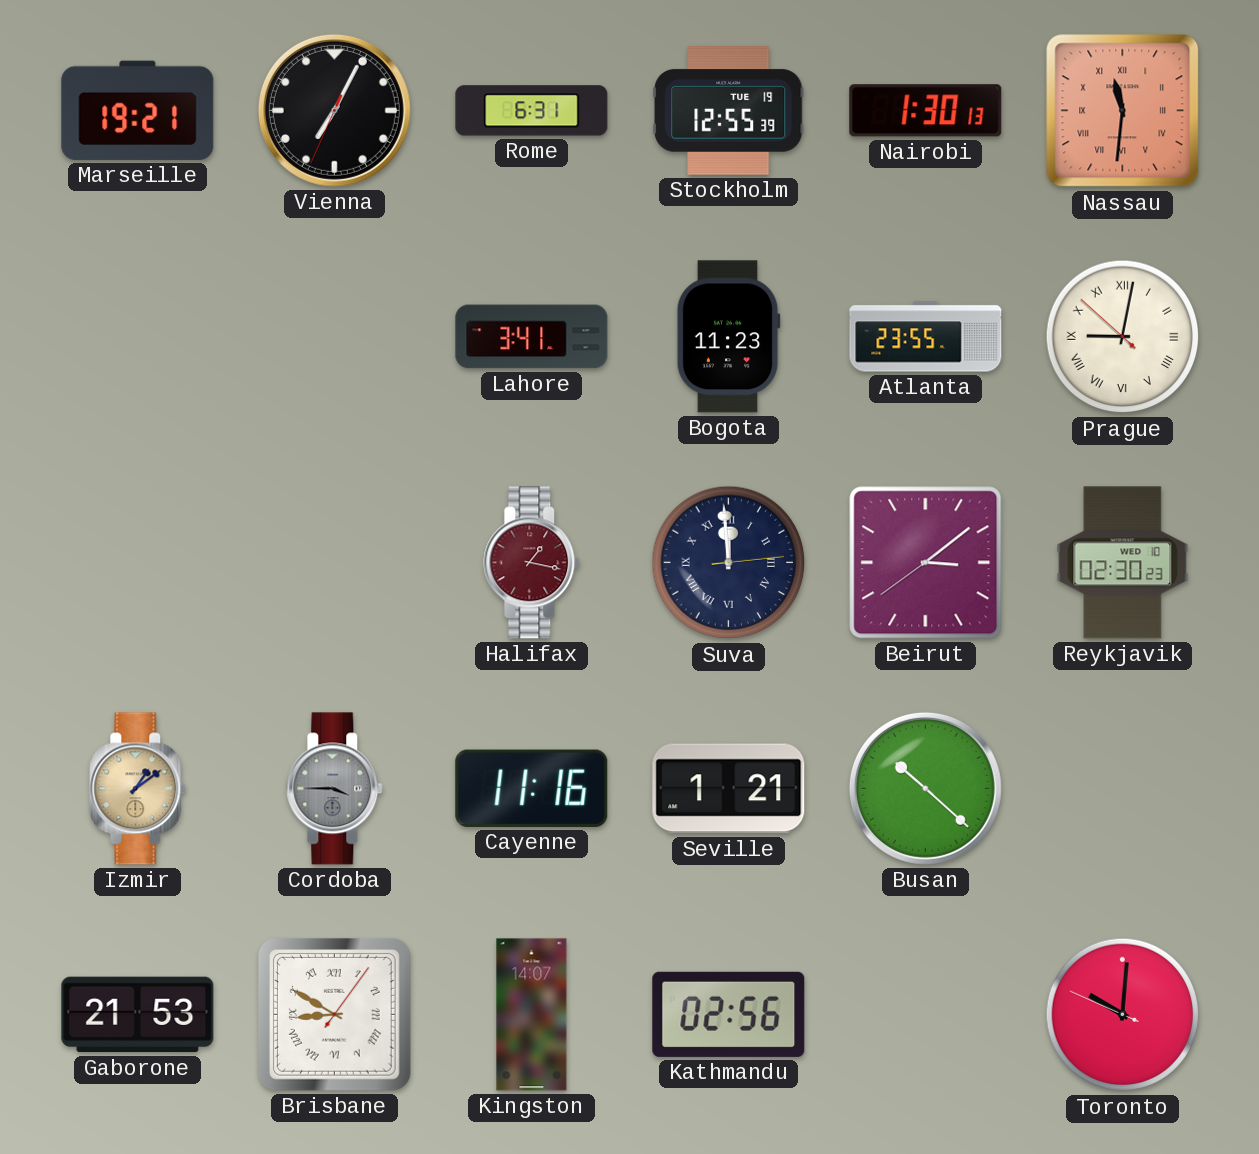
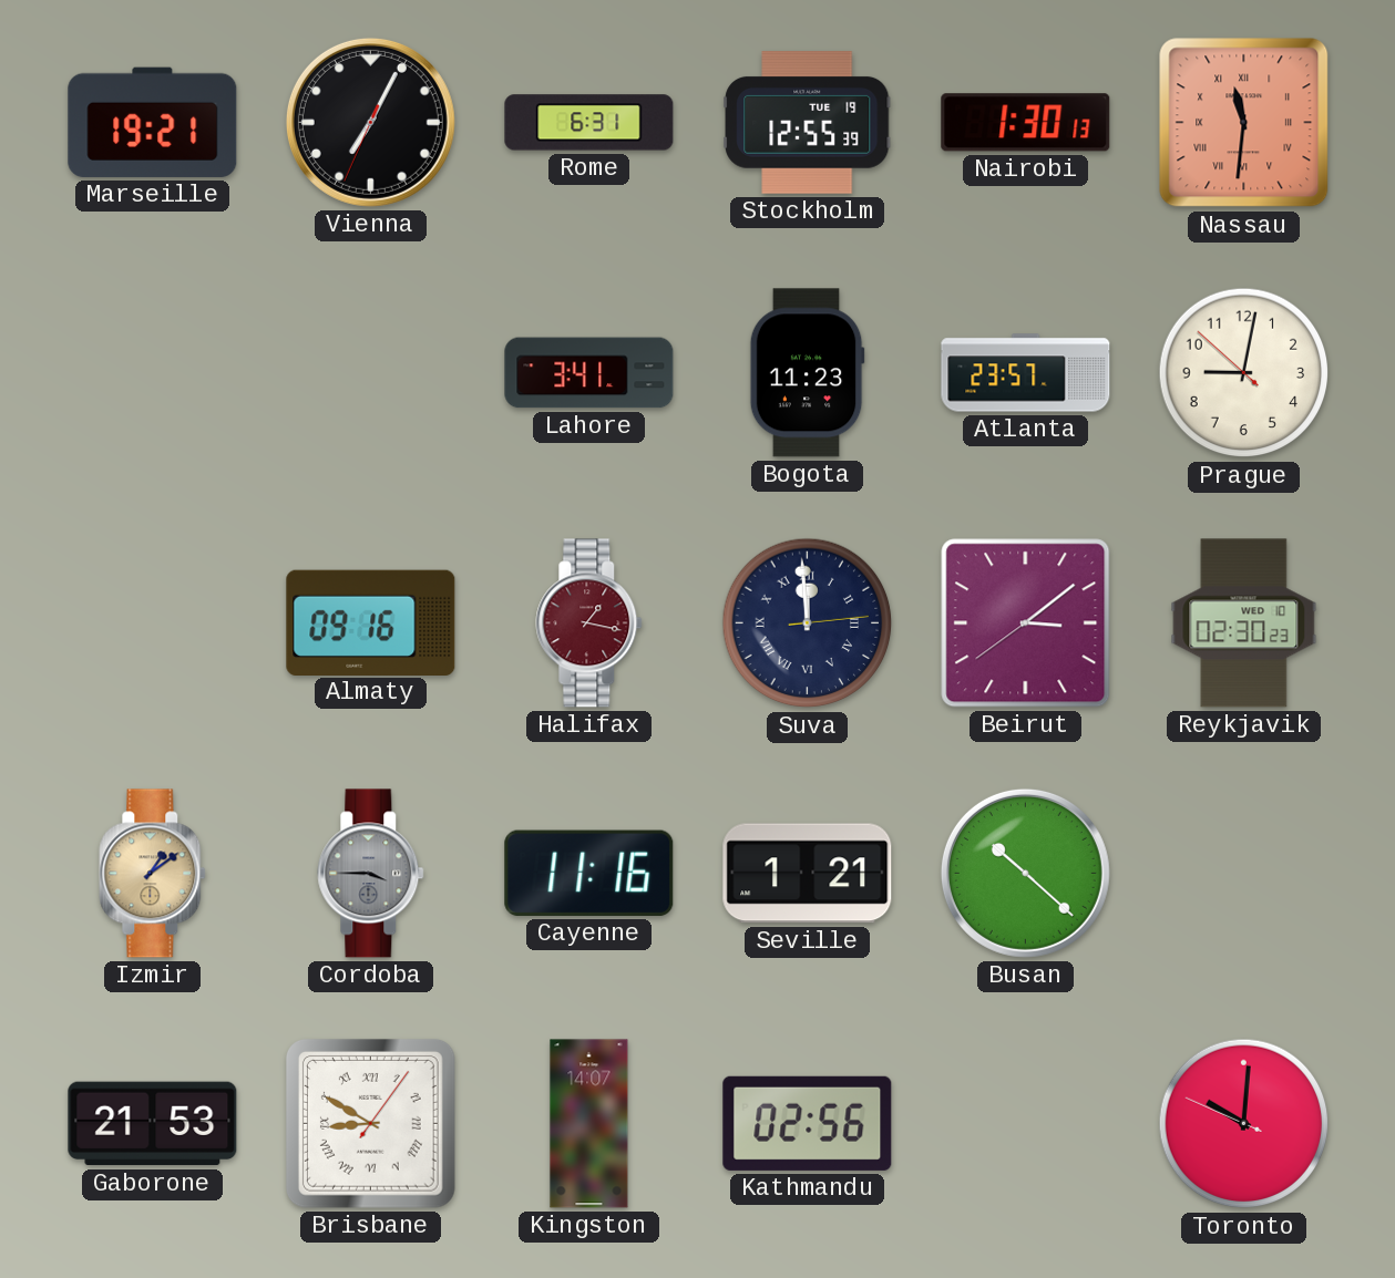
Atlanta: 23:55 -> 23:57 (1026, 373)
Prague numerals: Roman -> Arabic (1244, 373)
Almaty: none -> 09:16 (371, 622)
